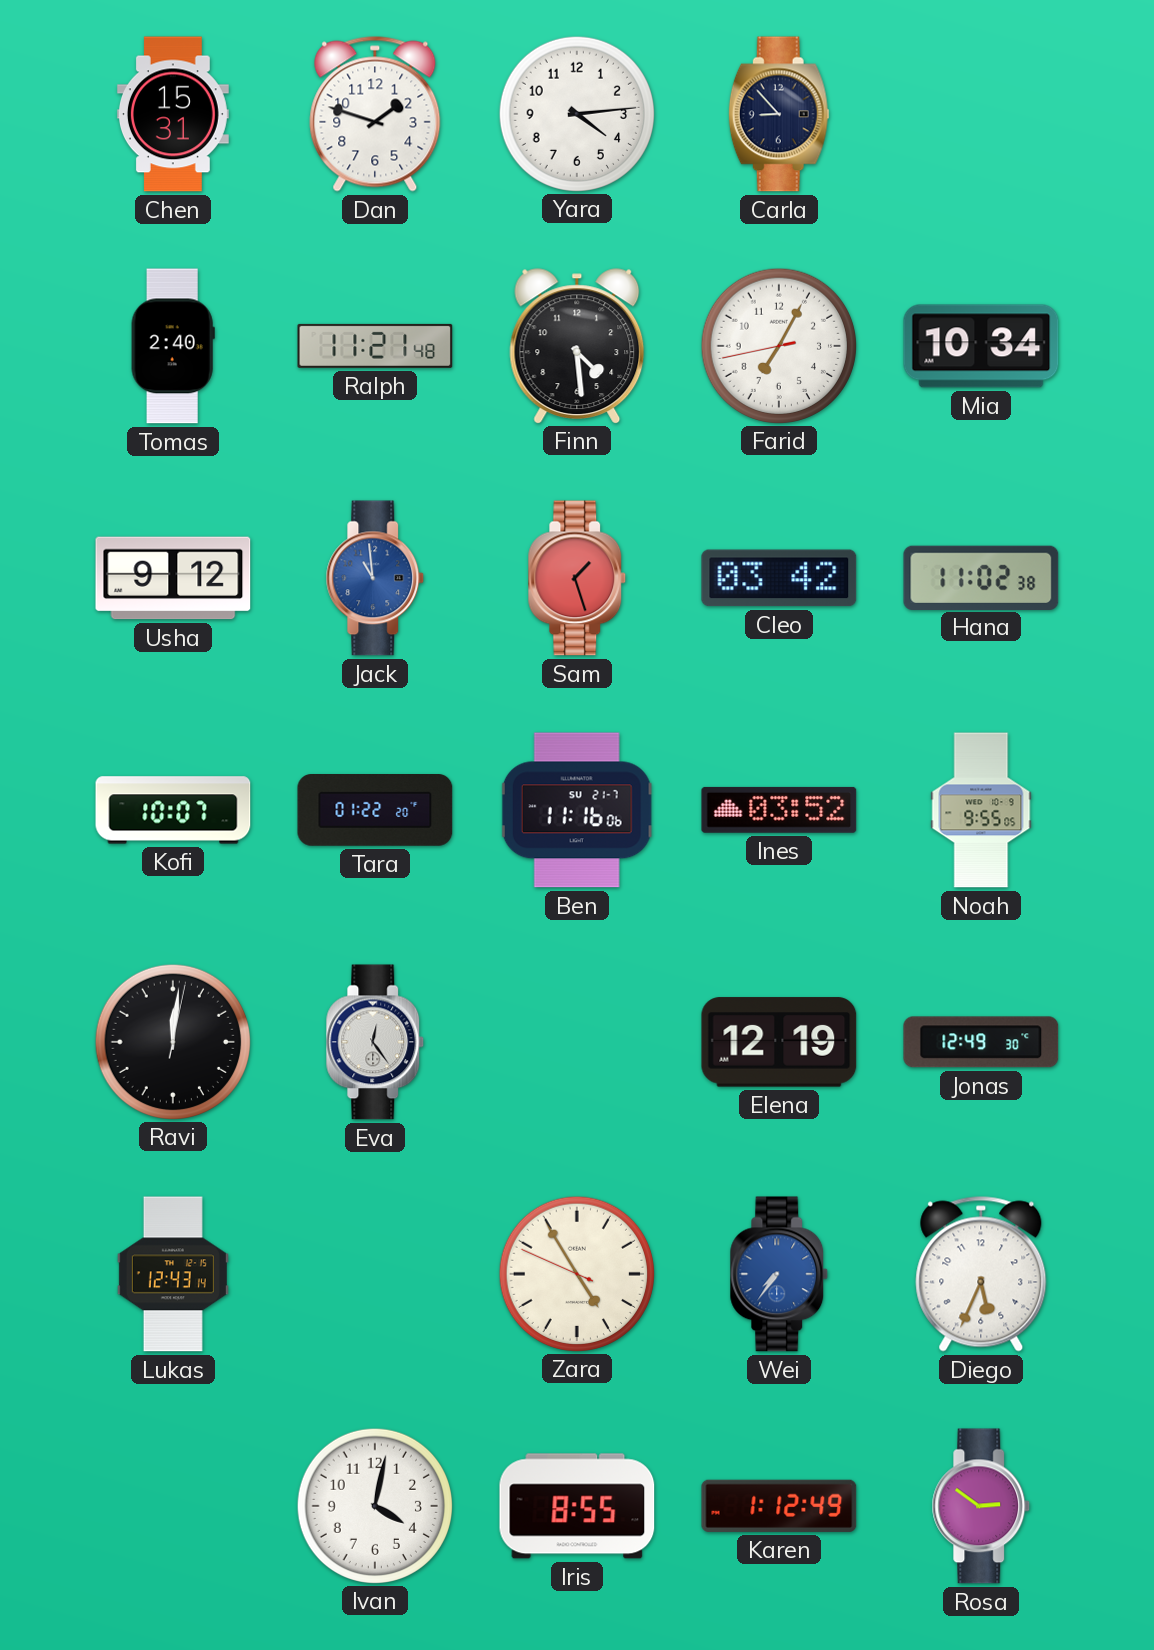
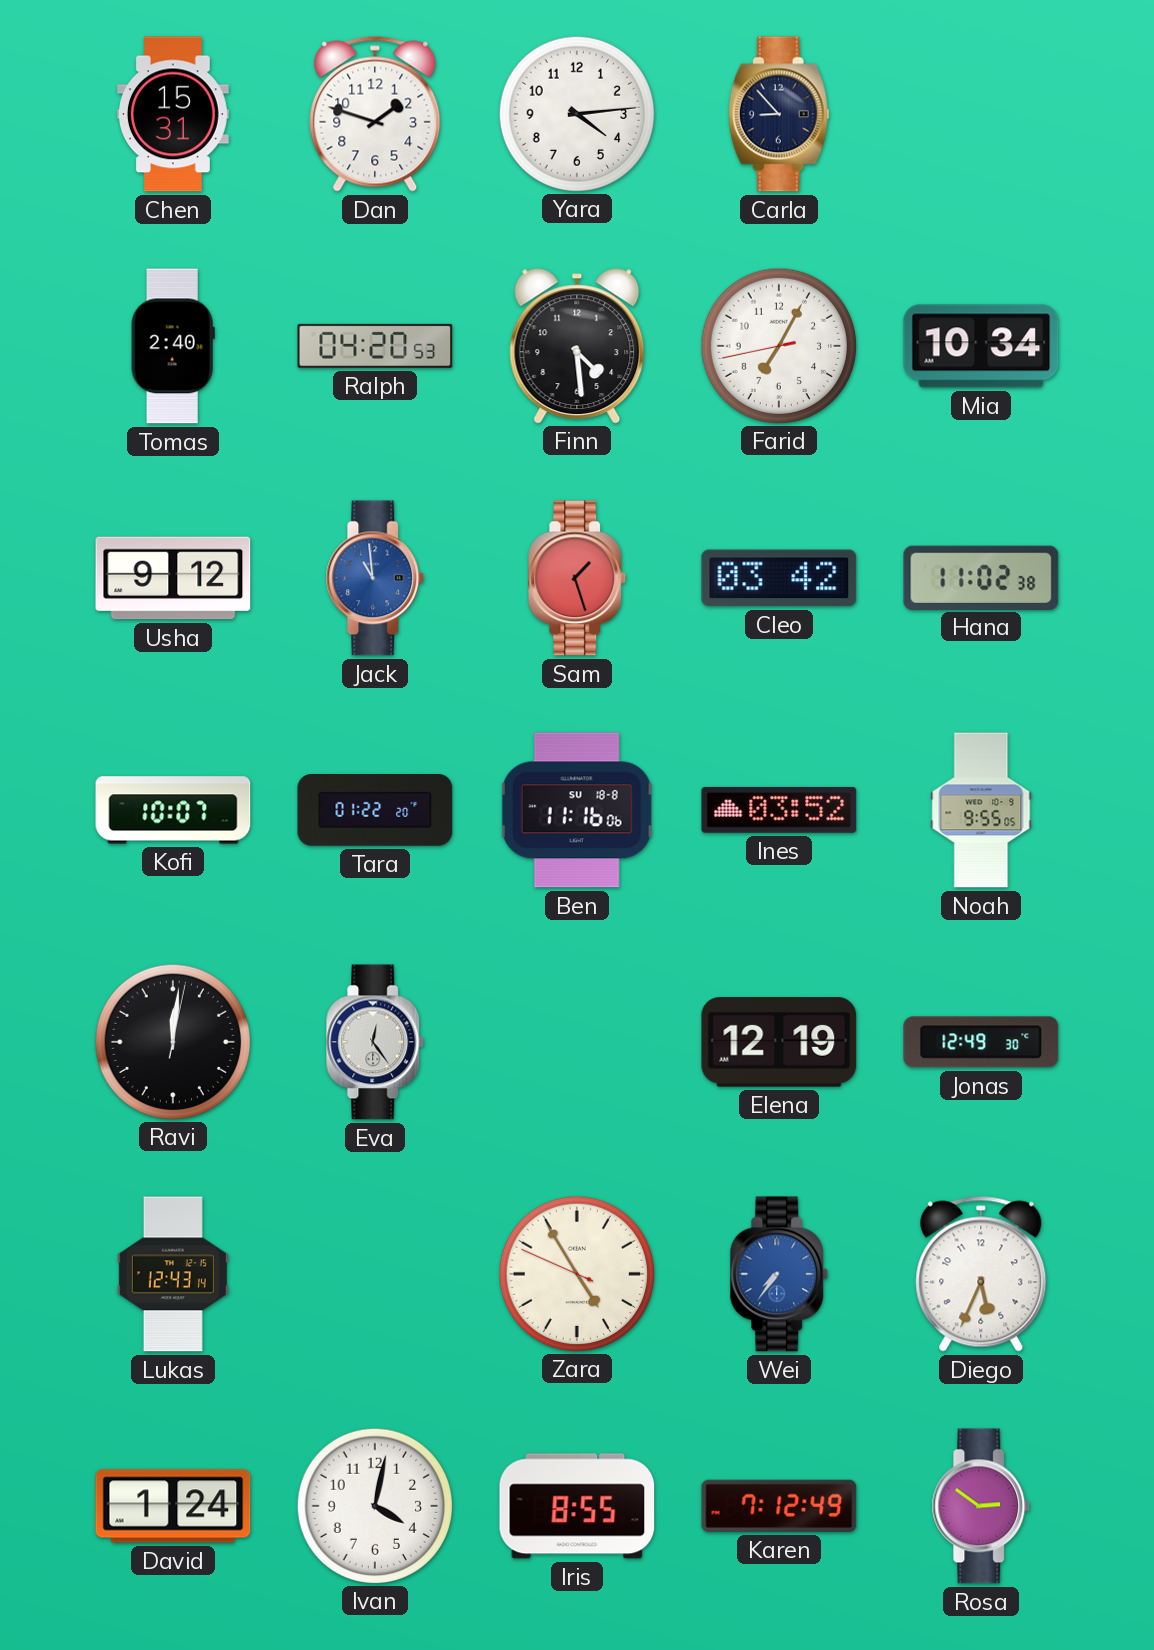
Ralph: 11:21 -> 04:20 (375, 346)
Ben date: SU 21-7 -> SU 18-8 (577, 810)
David: none -> 1:24 (173, 1506)
Karen: 1:12 -> 7:12 (779, 1506)
